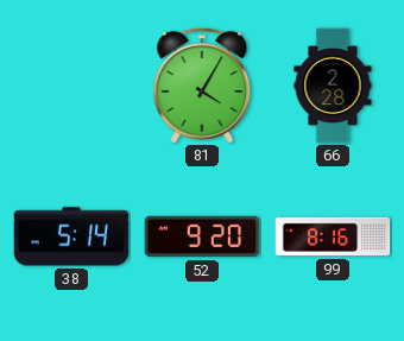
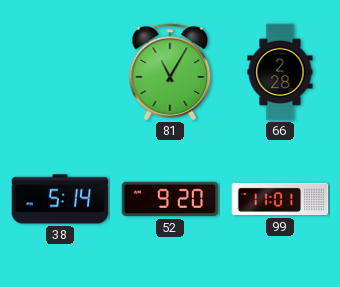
81: 4:05 -> 11:05 (170, 72)
99: 8:16 -> 11:01 (280, 199)
